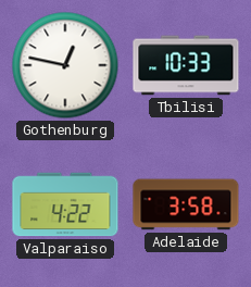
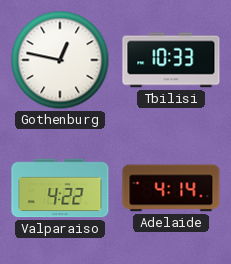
Adelaide: 3:58 -> 4:14 (171, 188)
